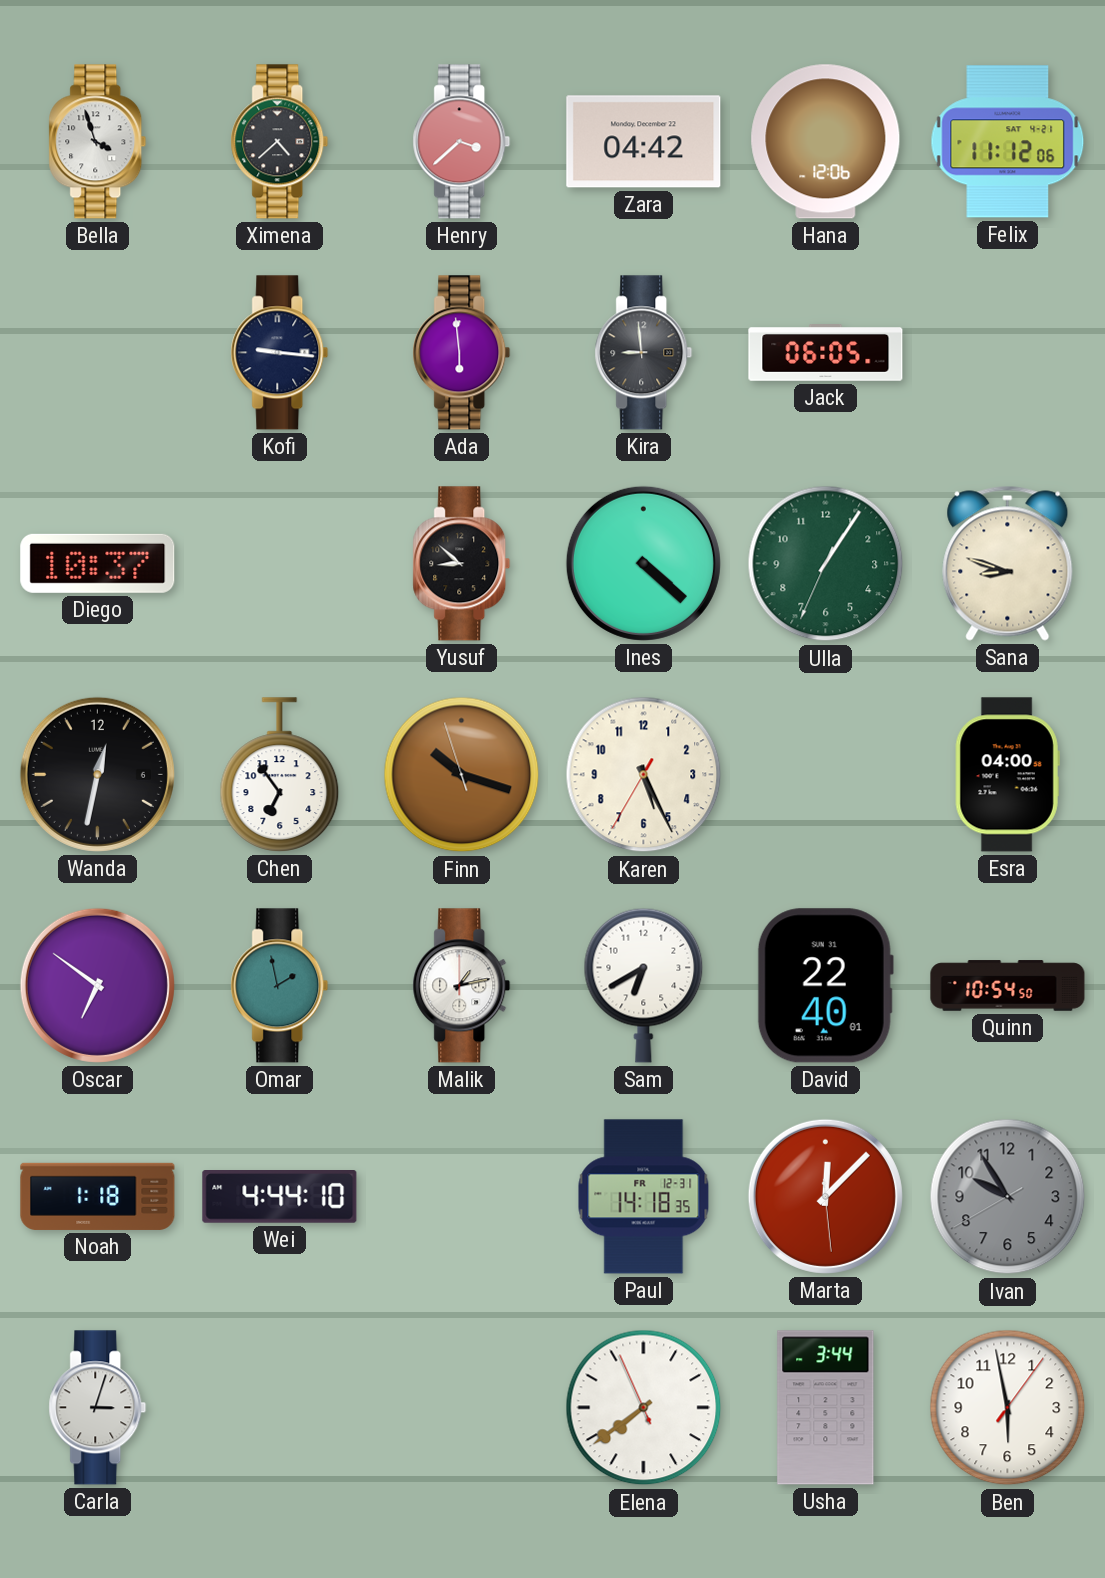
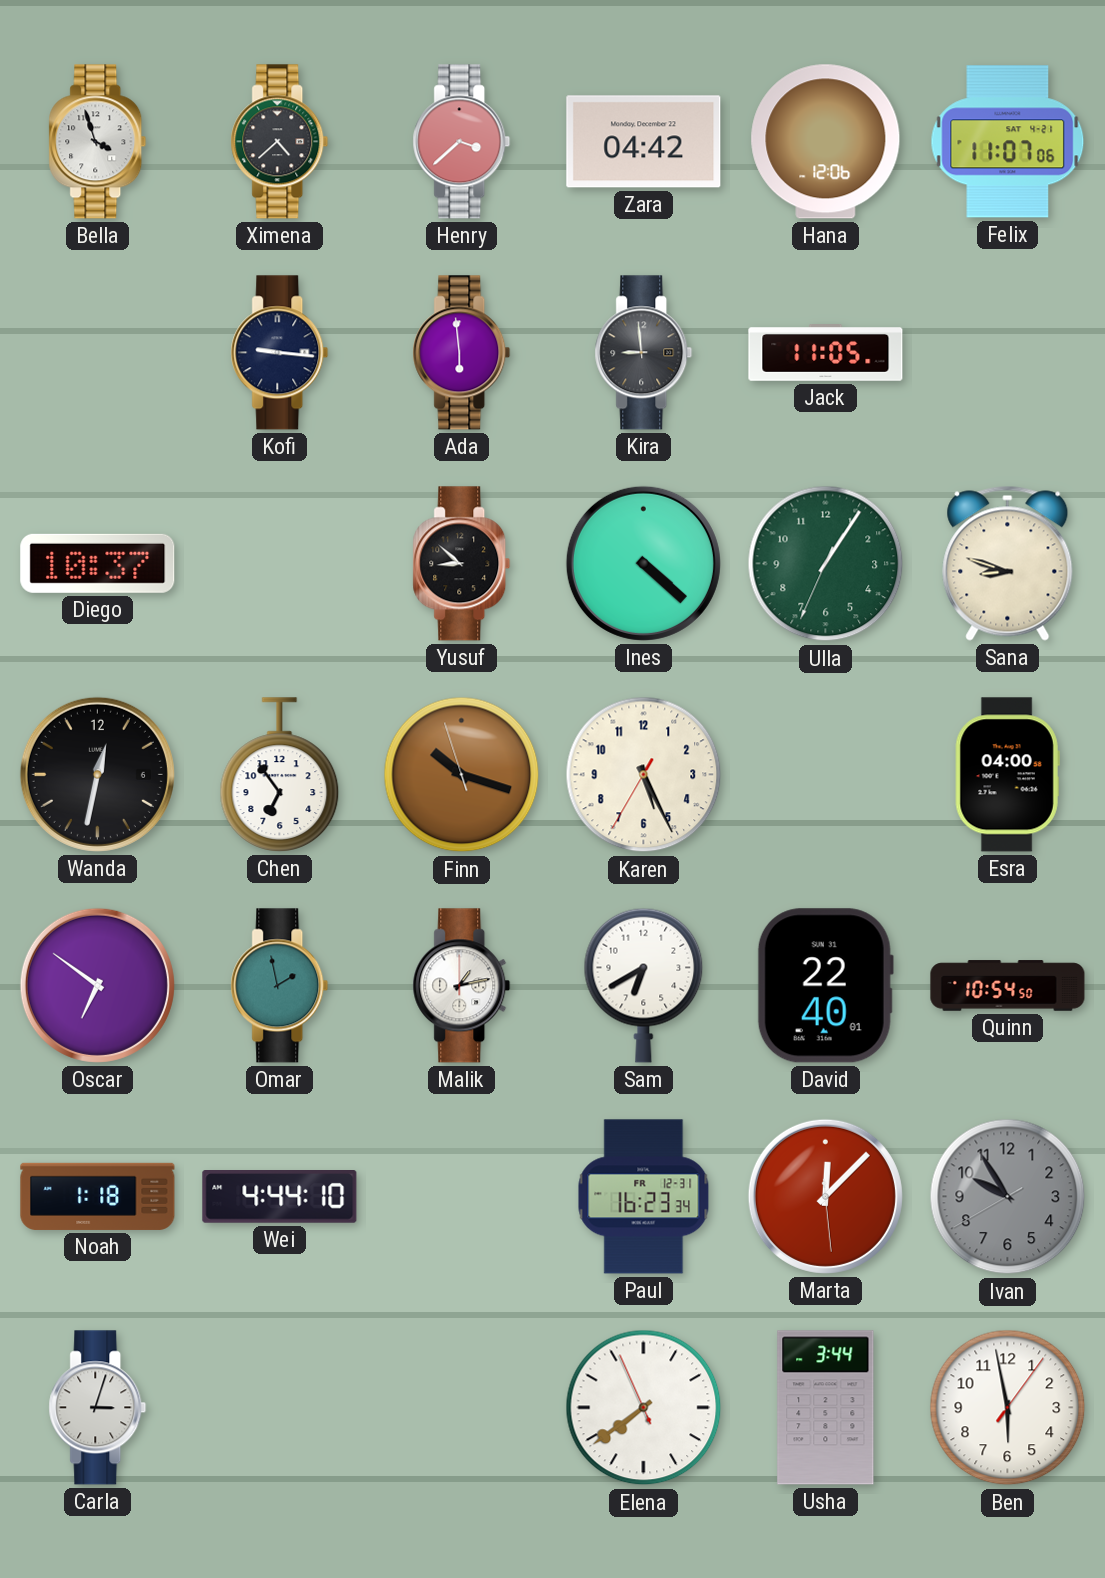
Felix: 11:12 -> 11:07 (1008, 142)
Jack: 06:05 -> 11:05 (826, 353)
Paul: 14:18 -> 16:23 (644, 1197)
